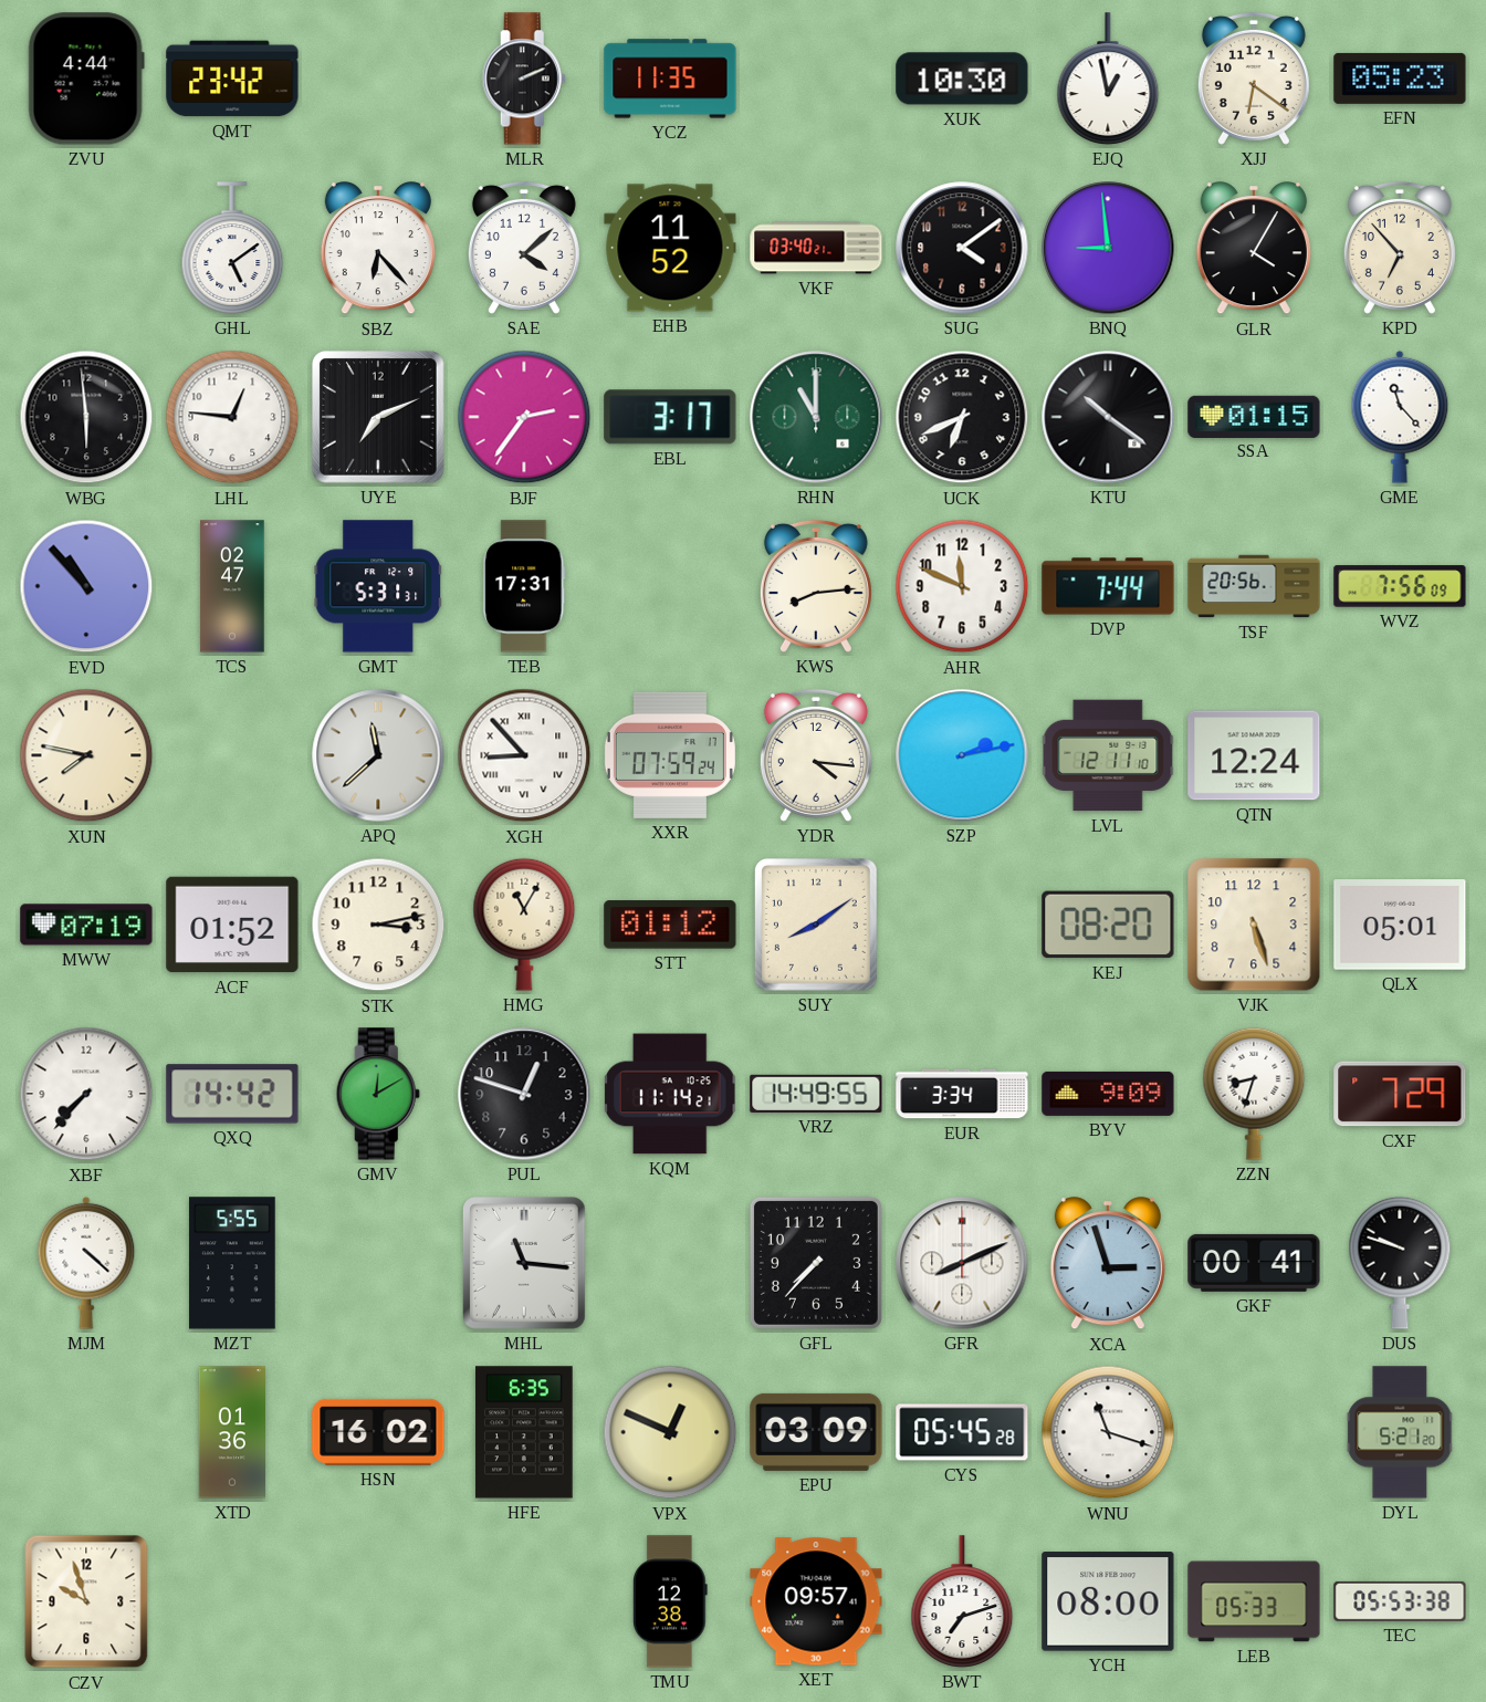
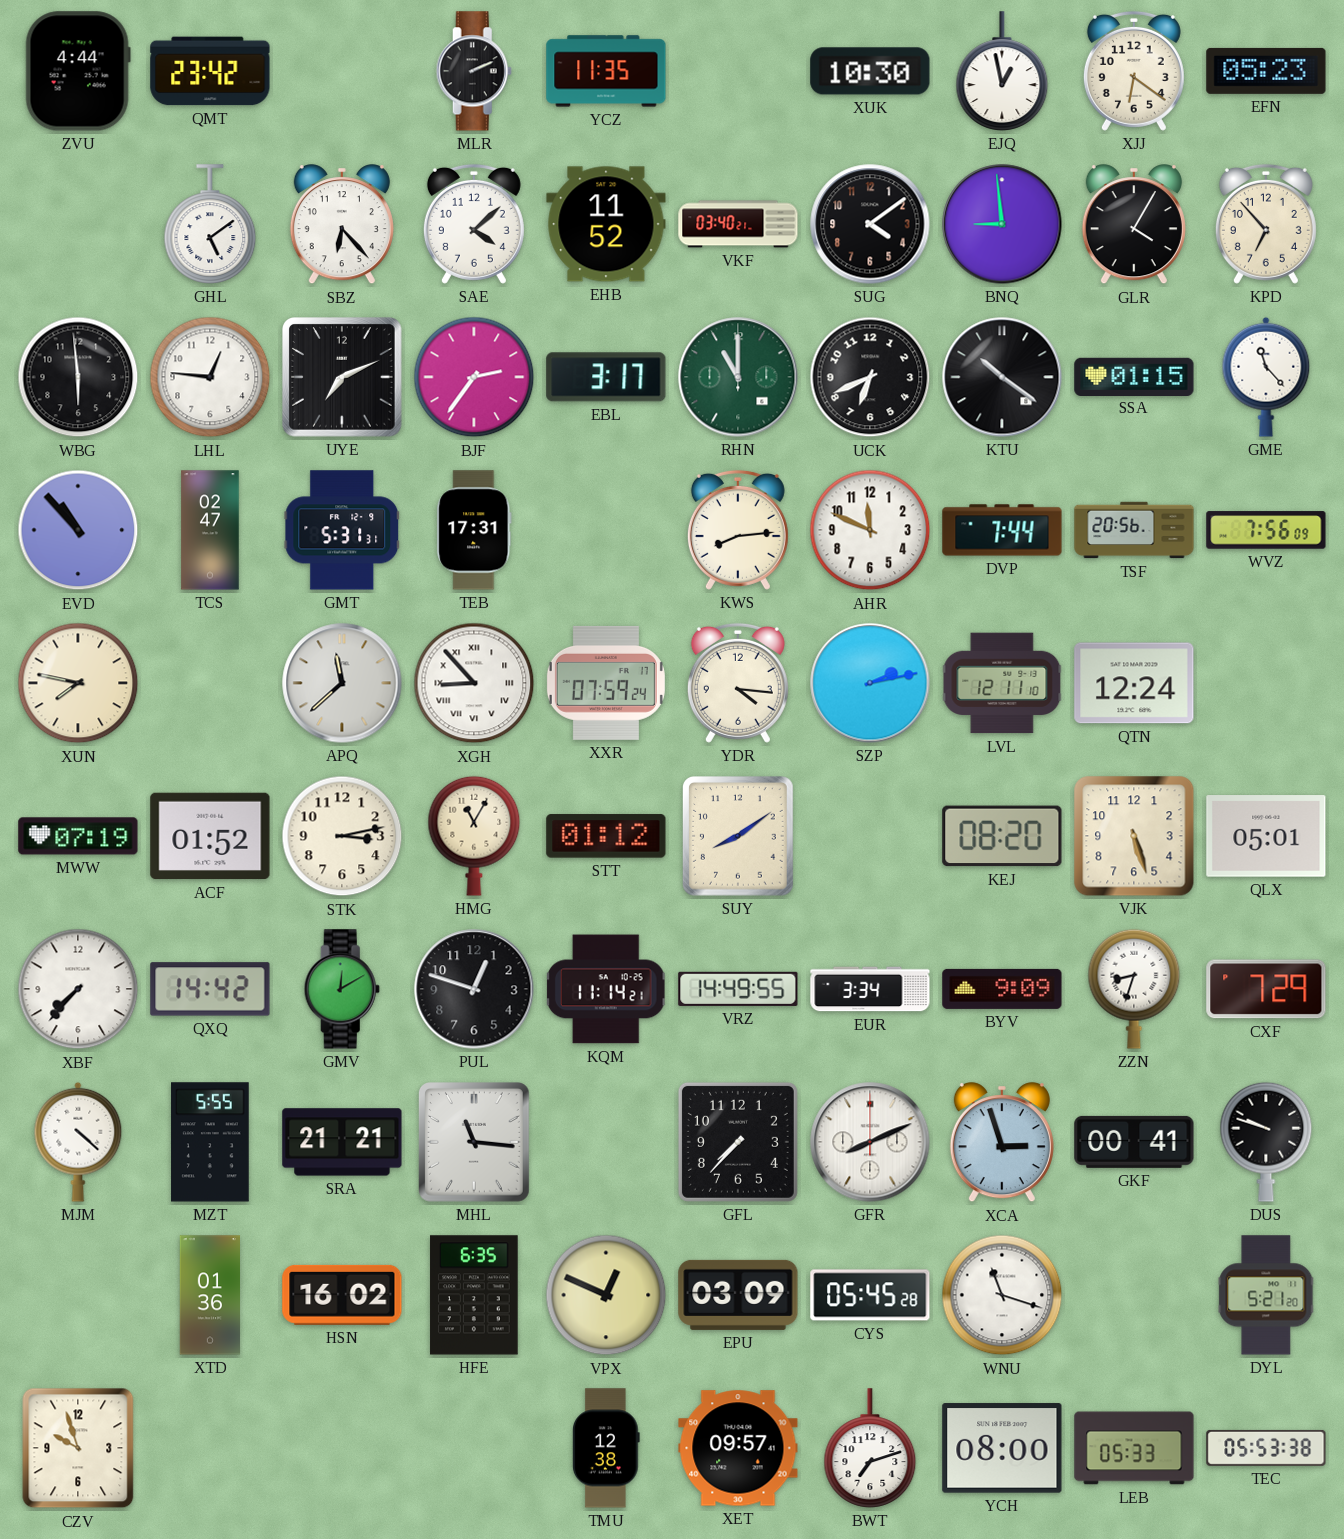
SRA: none -> 21:21 (342, 1142)
